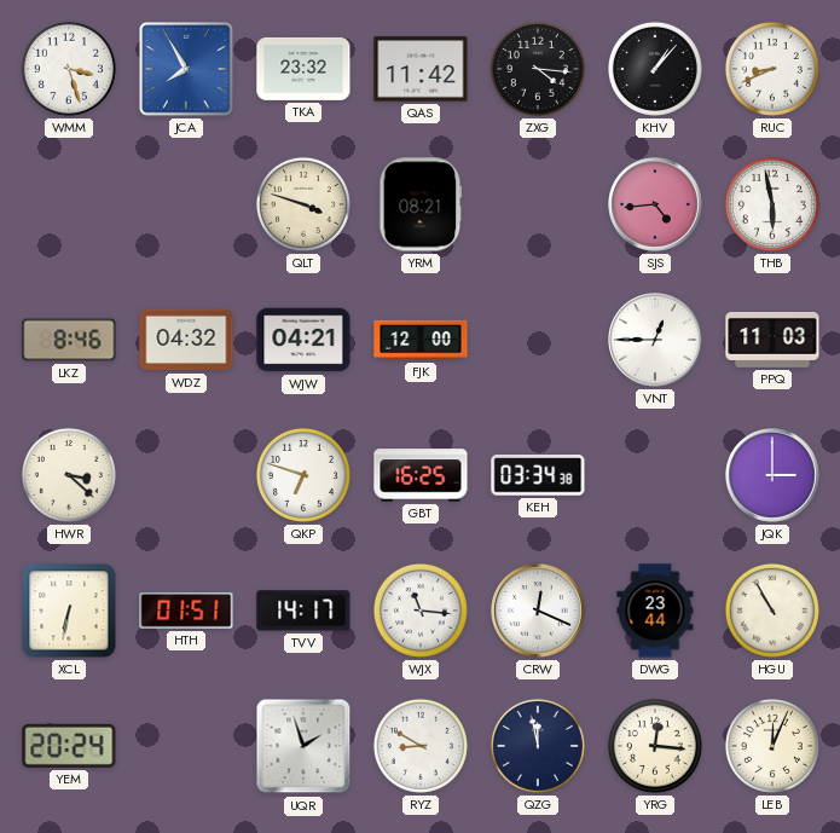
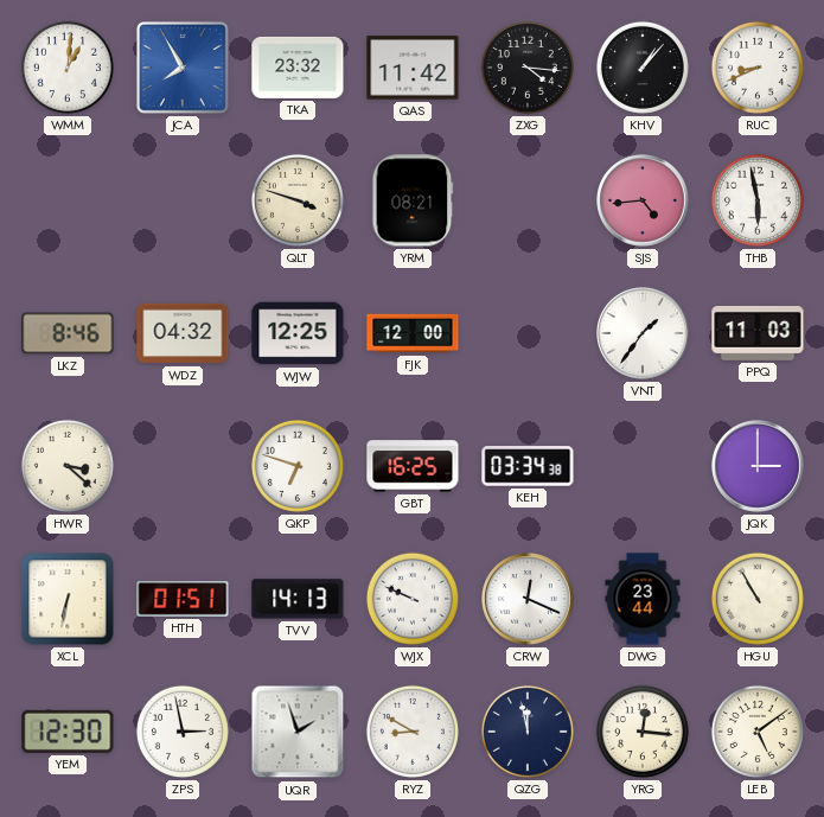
WMM: 3:27 -> 1:01 (68, 68)
WJW: 04:21 -> 12:25 (298, 333)
VNT: 12:45 -> 1:36 (643, 333)
TVV: 14:17 -> 14:13 (298, 599)
WJX: 11:16 -> 9:49 (413, 599)
YEM: 20:24 -> 12:30 (68, 732)
ZPS: none -> 2:58 (183, 732)
LEB: 12:04 -> 5:09 (758, 732)
